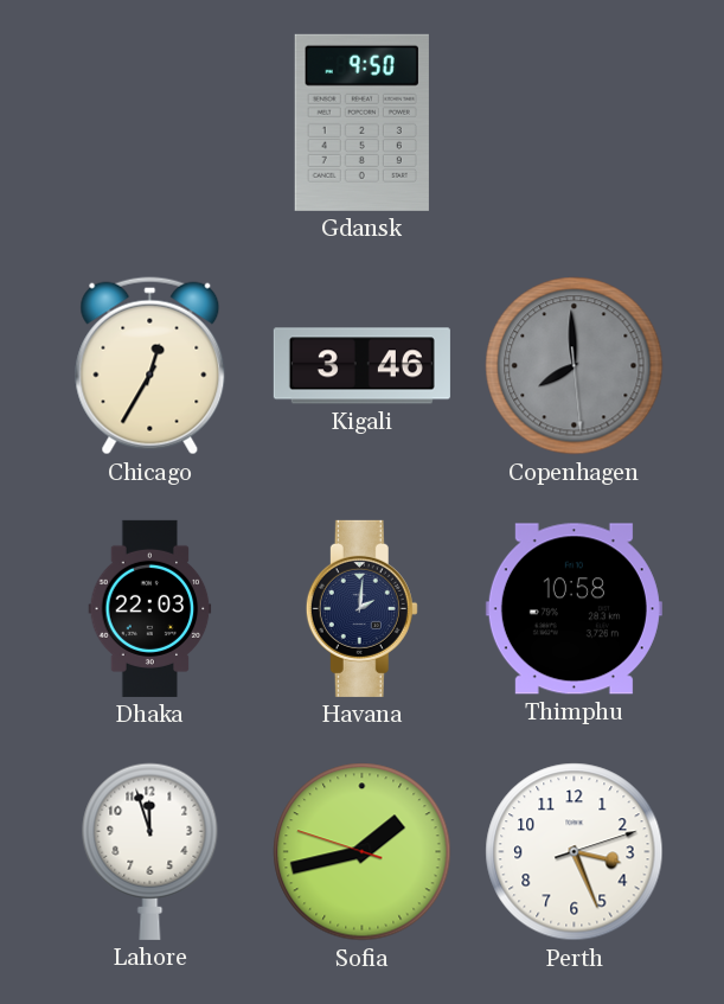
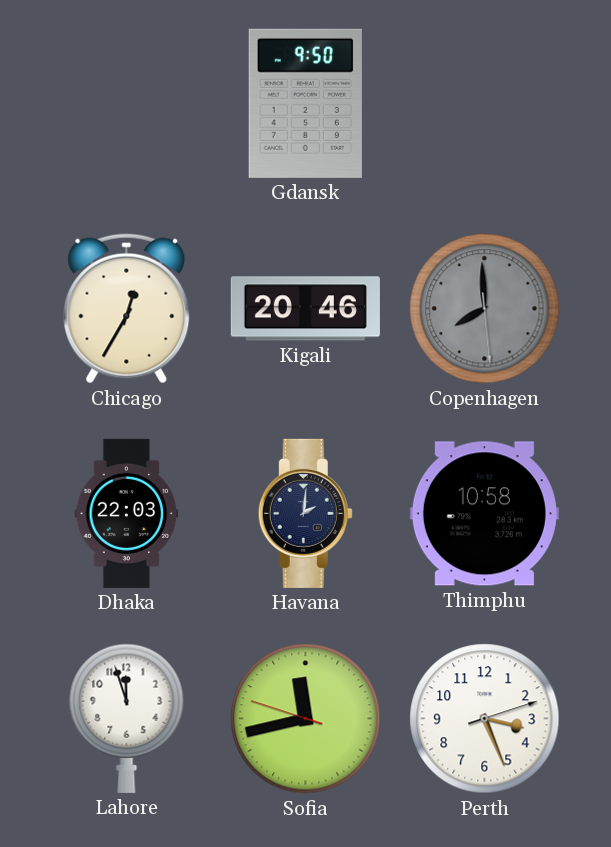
Kigali: 3:46 -> 20:46 (305, 309)
Sofia: 1:42 -> 11:42 (306, 719)
